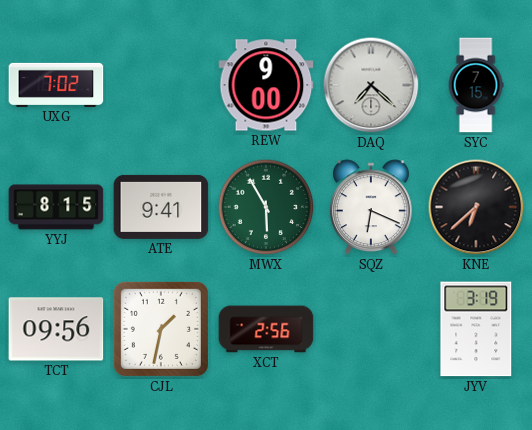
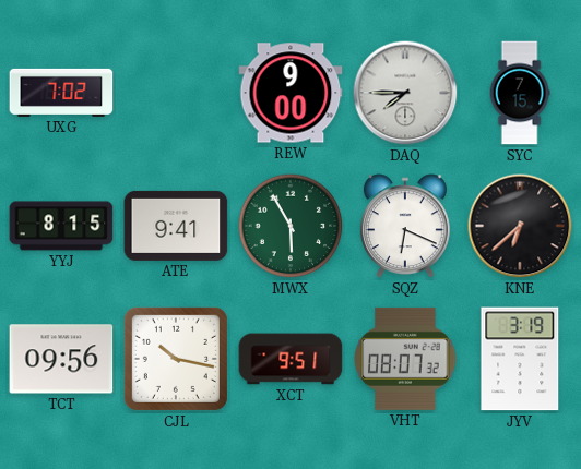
DAQ: 7:22 -> 7:45 (405, 93)
CJL: 1:32 -> 10:17 (176, 359)
XCT: 2:56 -> 9:51 (290, 359)
VHT: none -> 08:07 (405, 359)
